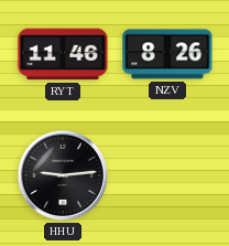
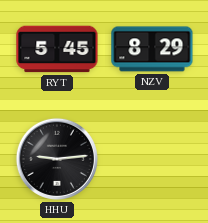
RYT: 11:46 -> 5:45 (57, 49)
NZV: 8:26 -> 8:29 (152, 49)
